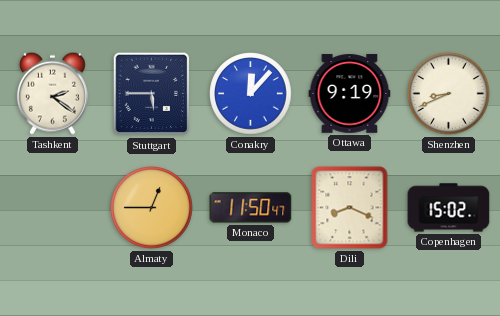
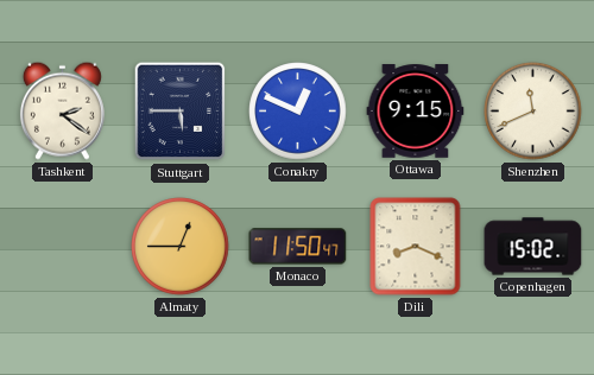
Conakry: 12:07 -> 12:49 (298, 112)
Ottawa: 9:19 -> 9:15 (416, 112)
Shenzhen: 8:41 -> 11:41 (533, 112)
